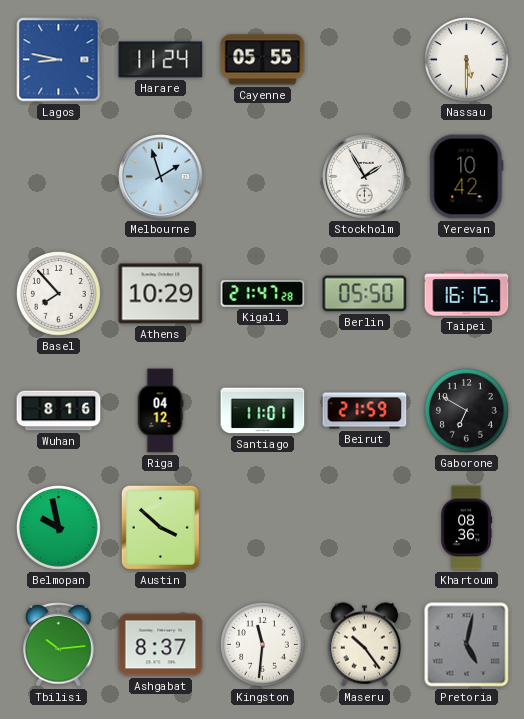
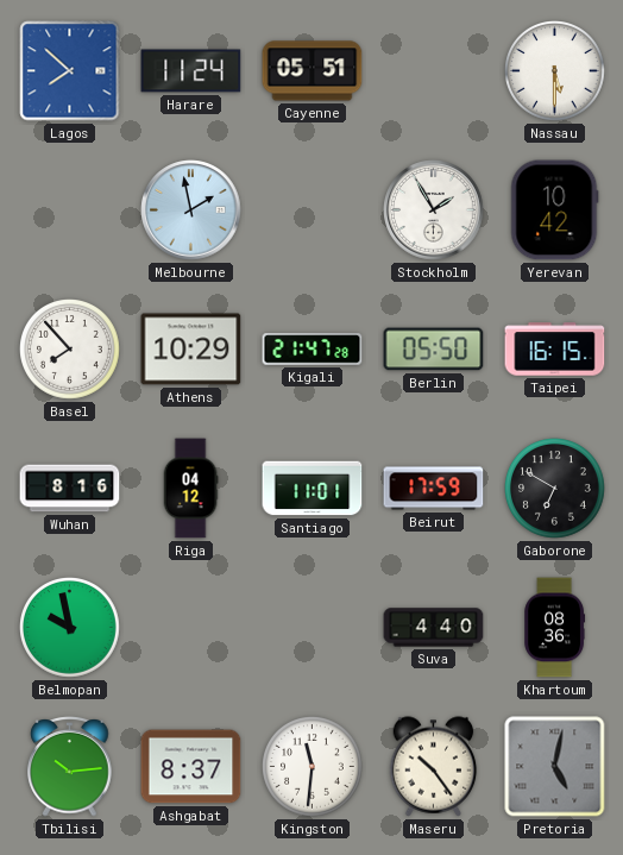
Lagos: 8:47 -> 7:52 (70, 71)
Cayenne: 05:55 -> 05:51 (313, 71)
Melbourne: 1:57 -> 1:58 (191, 210)
Beirut: 21:59 -> 17:59 (434, 489)
Austin: 3:52 -> none (160, 527)
Suva: none -> 4:40 (434, 628)
